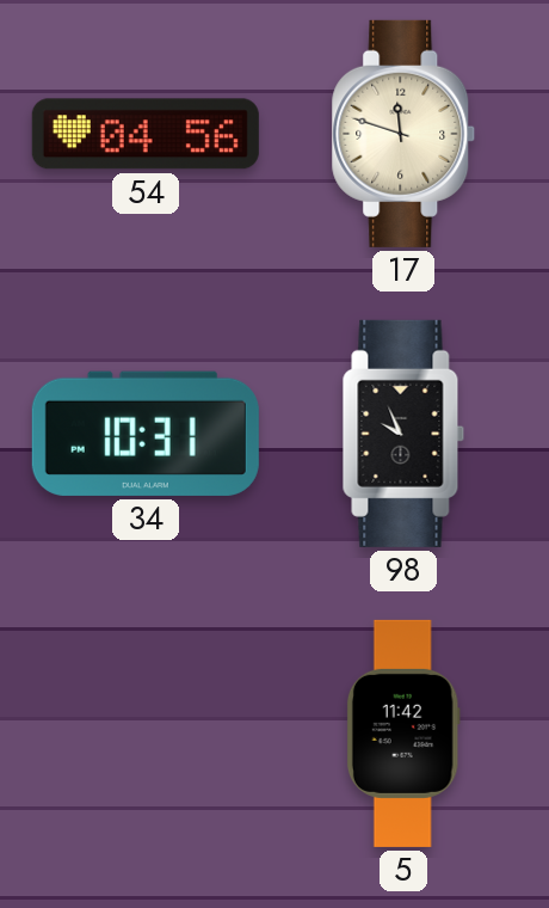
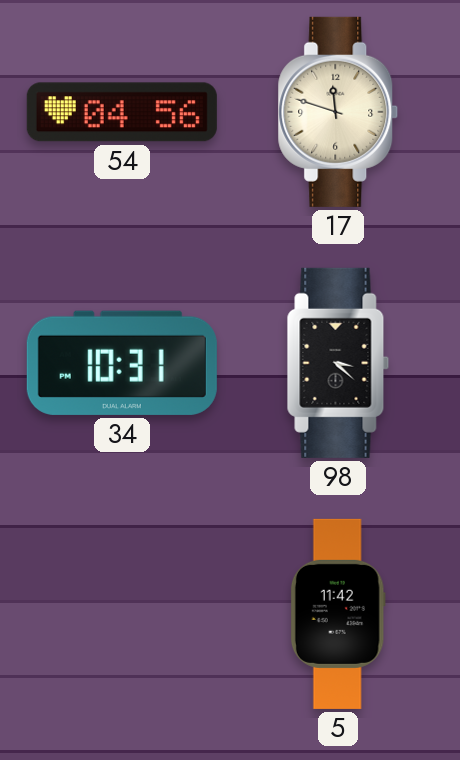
98: 9:56 -> 3:22 (338, 363)
